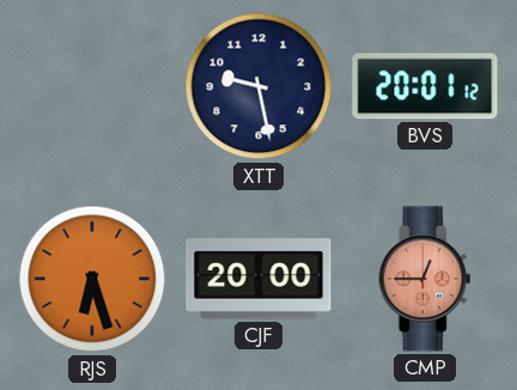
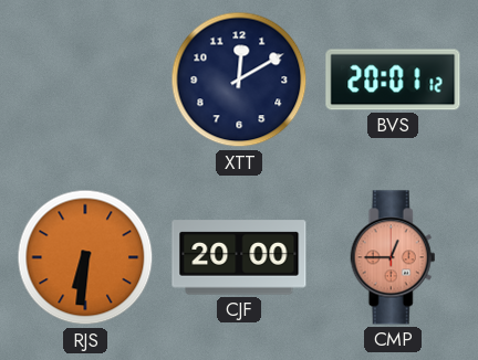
XTT: 9:28 -> 12:10 (239, 80)
RJS: 6:27 -> 6:31 (85, 257)
